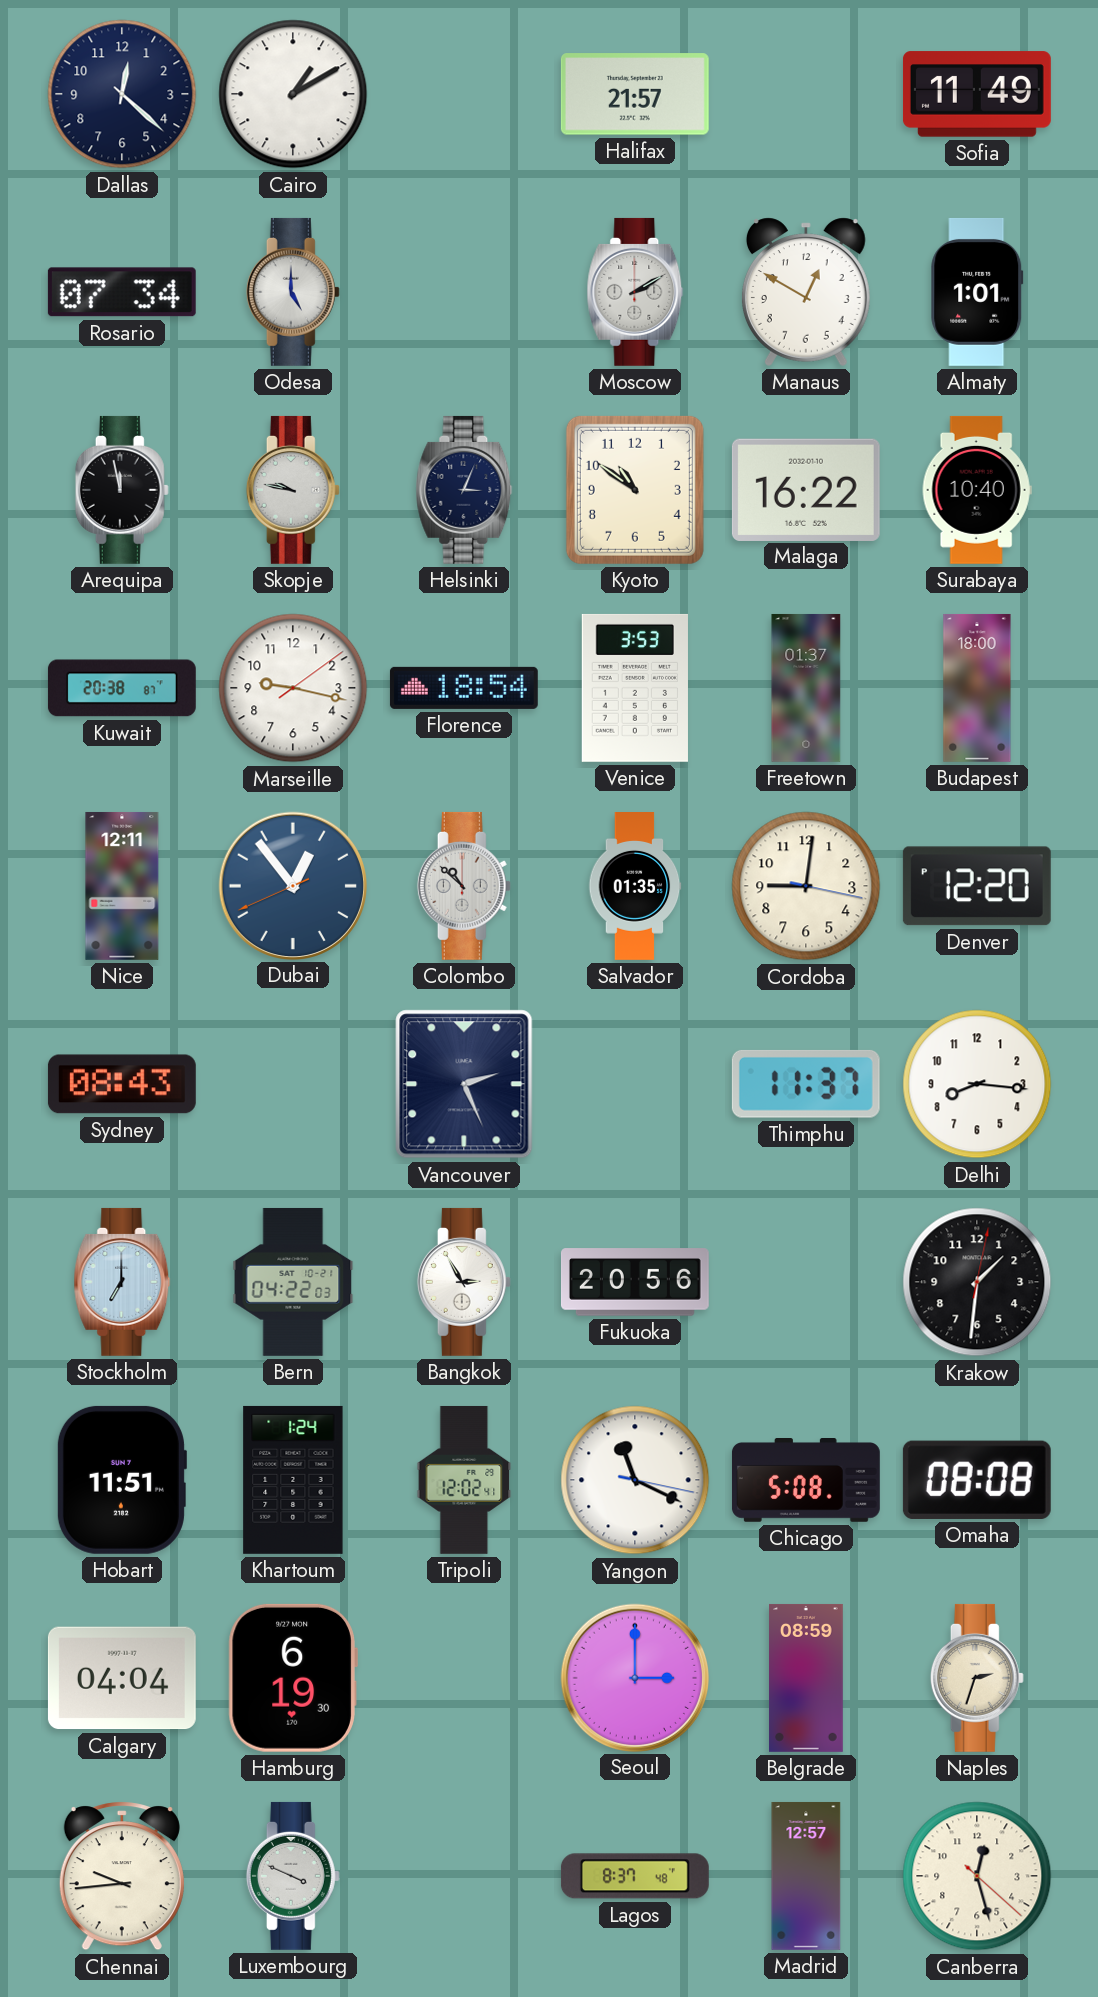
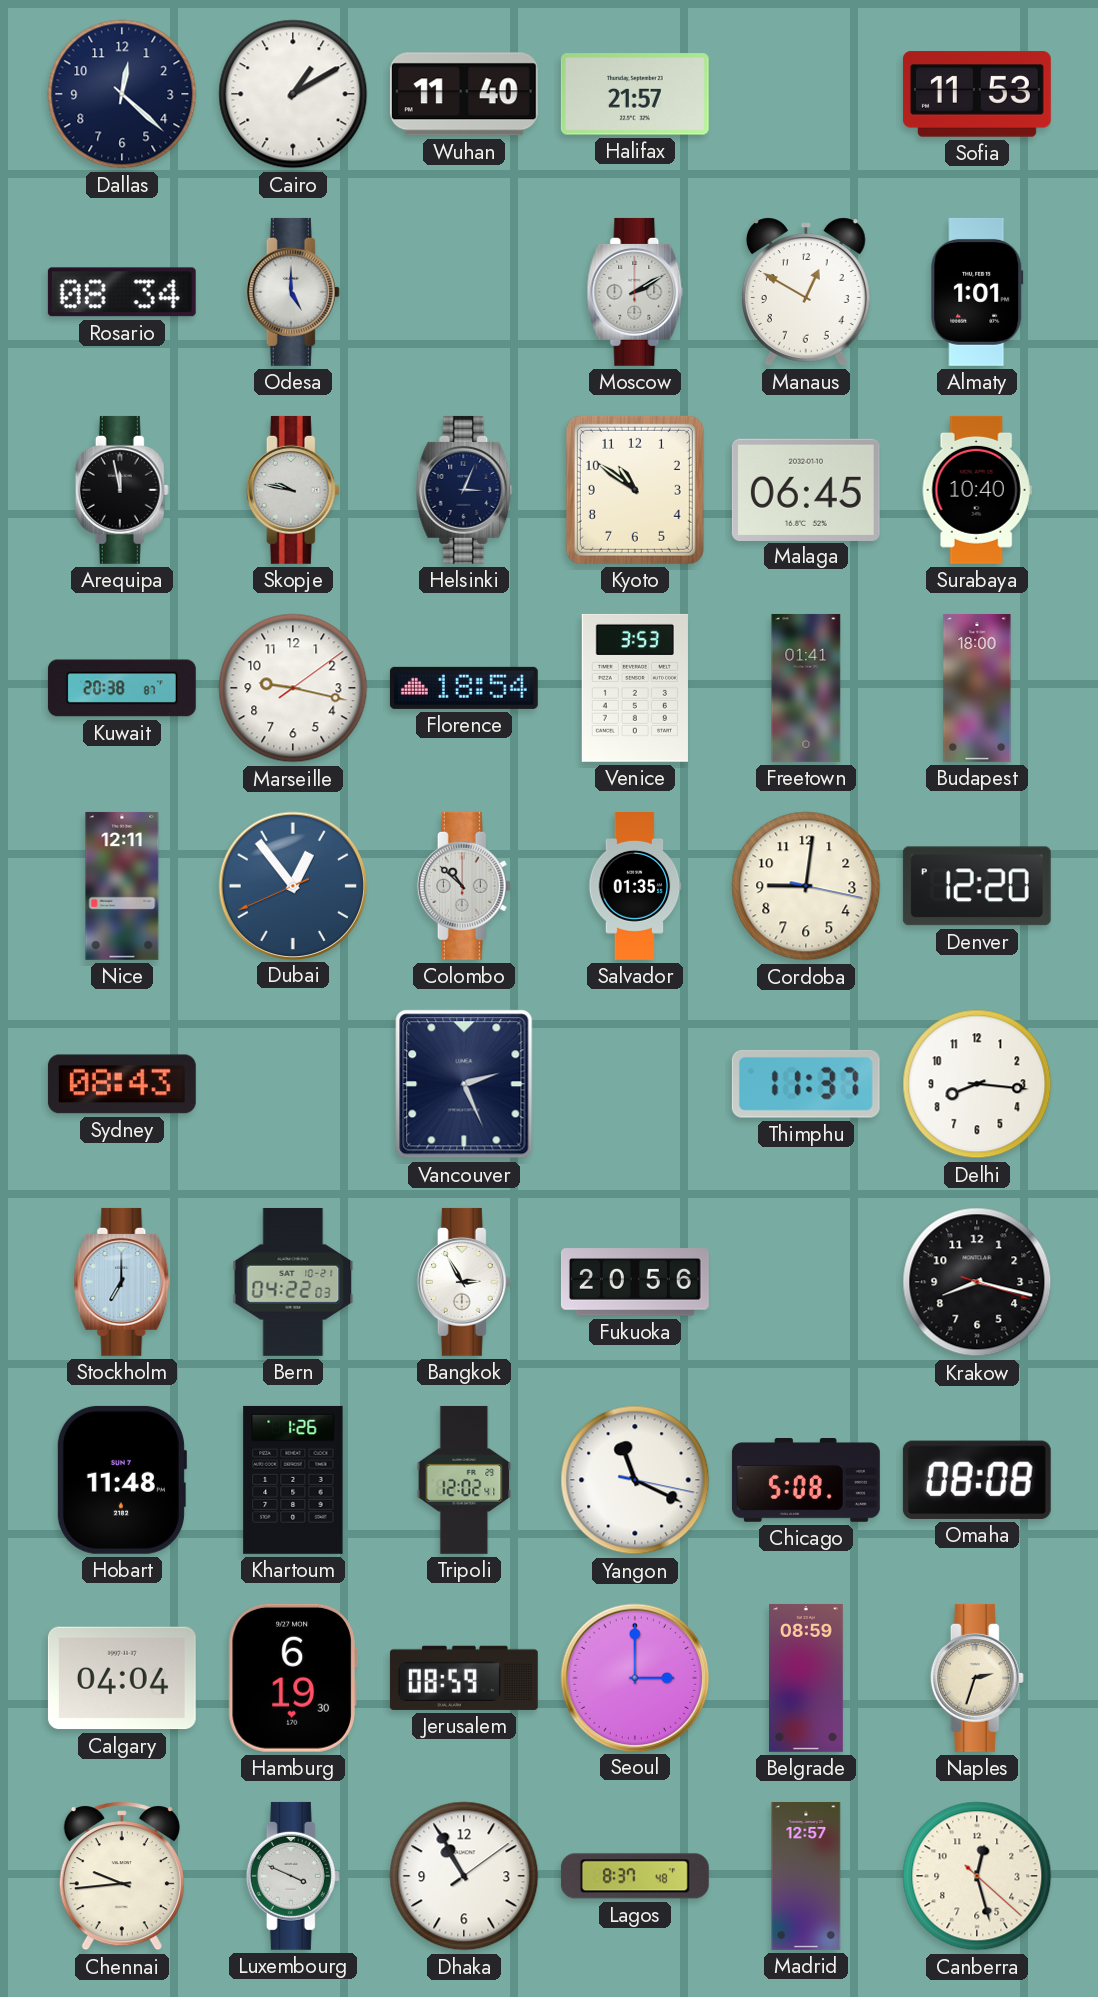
Wuhan: none -> 11:40 (464, 94)
Sofia: 11:49 -> 11:53 (977, 94)
Rosario: 07:34 -> 08:34 (122, 292)
Malaga: 16:22 -> 06:45 (806, 489)
Freetown: 01:37 -> 01:41 (806, 688)
Krakow: 1:31 -> 8:17 (977, 1282)
Hobart: 11:51 -> 11:48 (121, 1480)
Khartoum: 1:24 -> 1:26 (293, 1480)
Jerusalem: none -> 08:59 (464, 1678)
Dhaka: none -> 10:55 (464, 1876)
